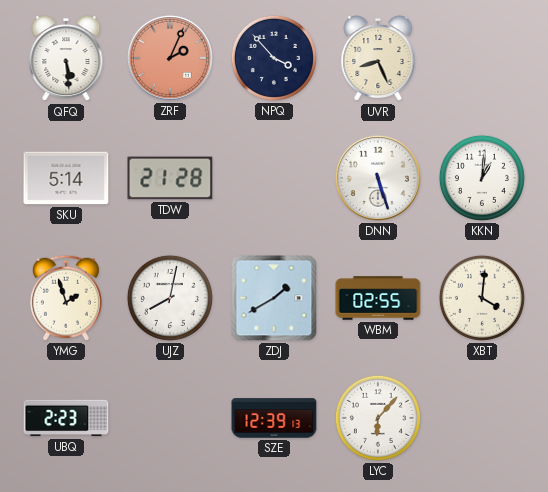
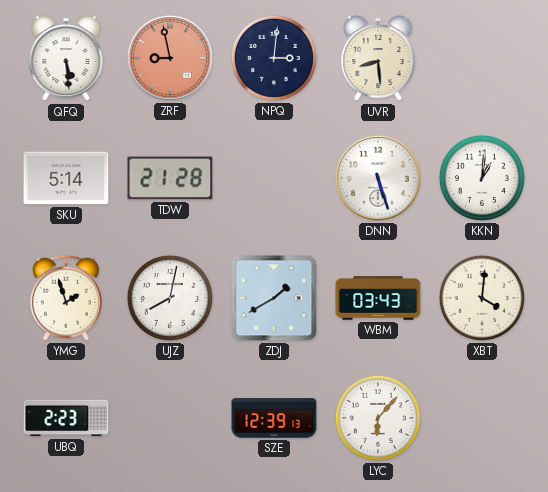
ZRF: 2:04 -> 8:58 (170, 58)
NPQ: 3:53 -> 3:01 (274, 58)
UVR: 8:26 -> 8:29 (378, 59)
WBM: 02:55 -> 03:43 (378, 298)
